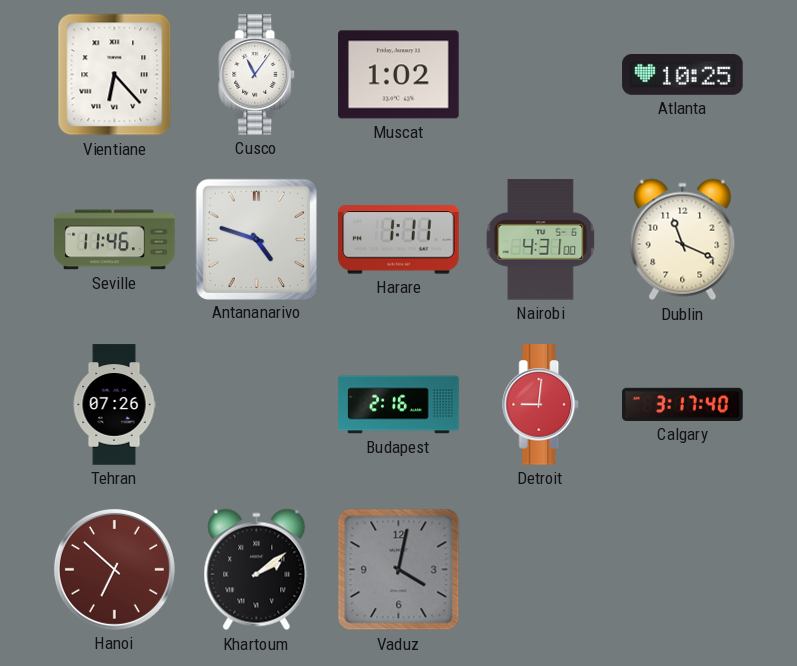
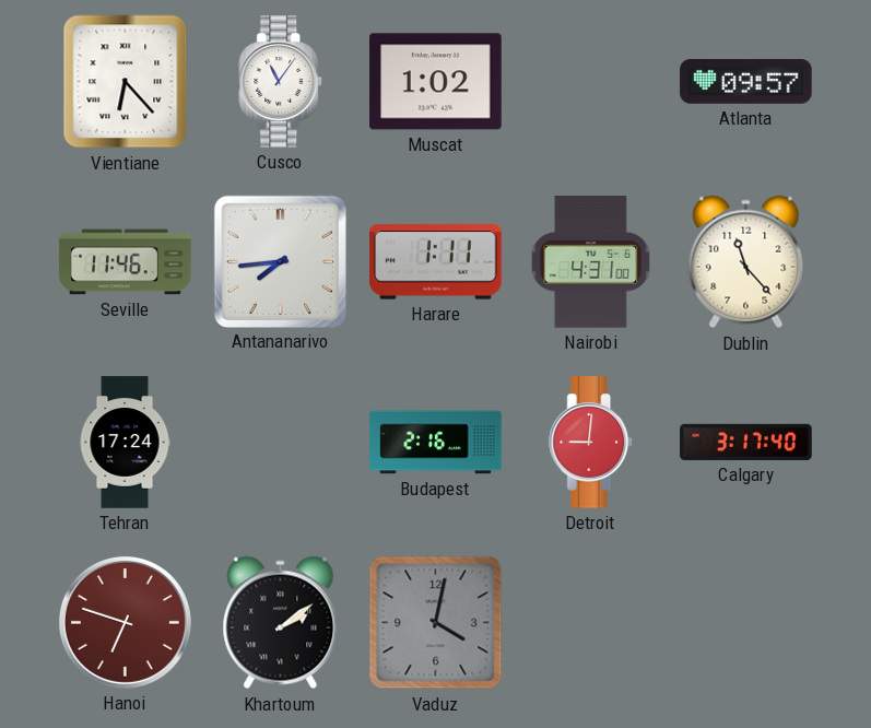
Atlanta: 10:25 -> 09:57 (746, 82)
Antananarivo: 4:48 -> 7:44 (280, 261)
Dublin: 11:19 -> 11:23 (746, 262)
Tehran: 07:26 -> 17:24 (125, 443)
Hanoi: 6:52 -> 6:48 (125, 622)
